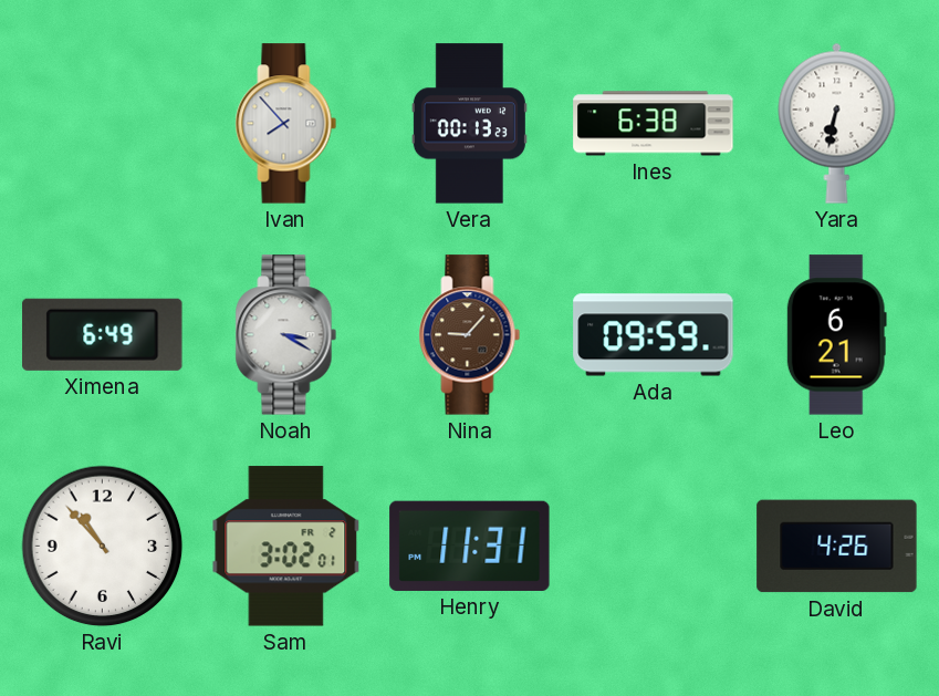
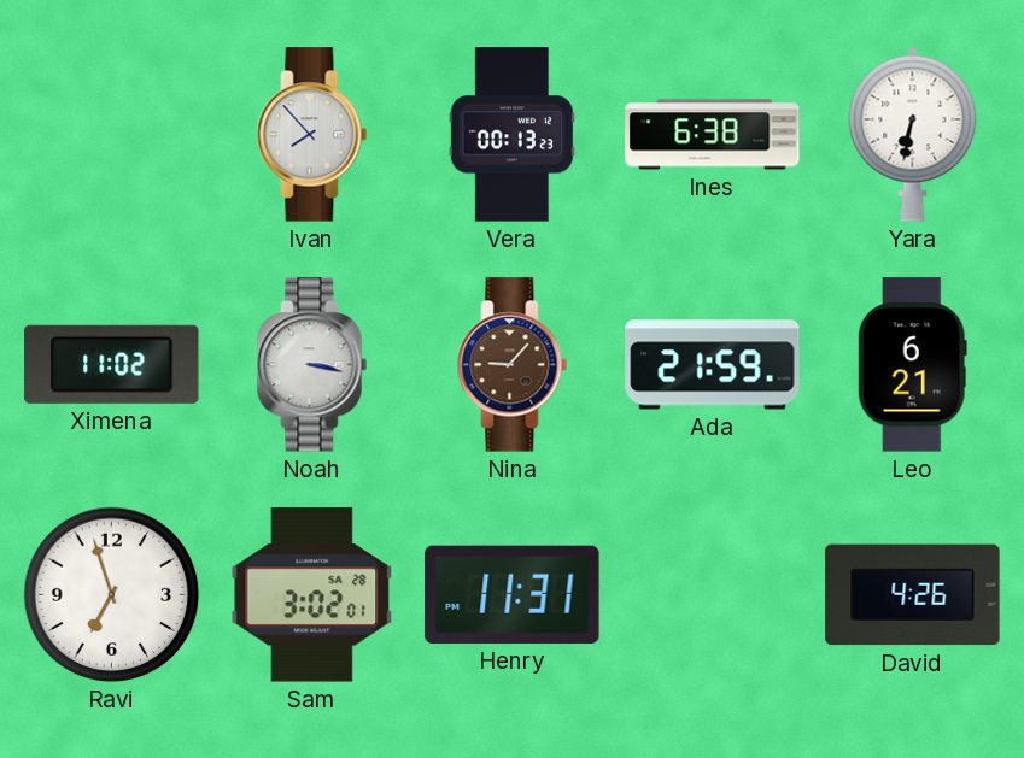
Ximena: 6:49 -> 11:02 (112, 364)
Noah: 3:20 -> 3:17 (312, 365)
Ada: 09:59 -> 21:59 (713, 365)
Ravi: 10:53 -> 6:57 (112, 595)
Sam date: FR 2 -> SA 28 (312, 595)
